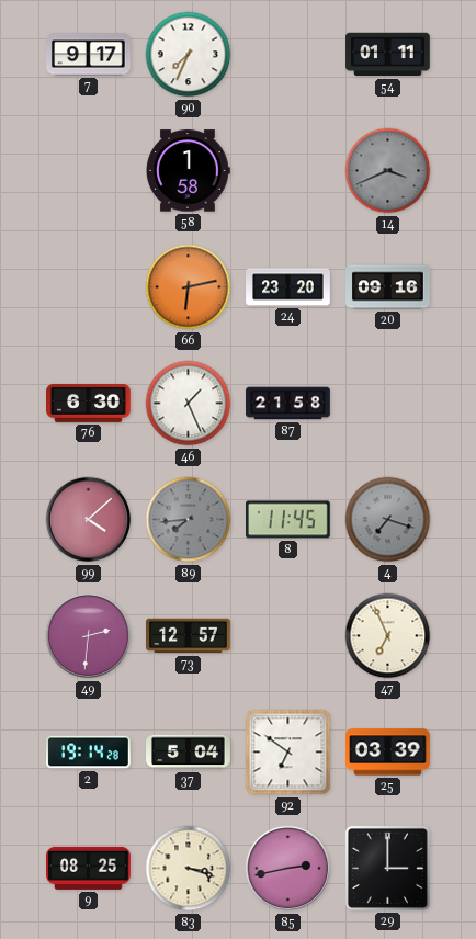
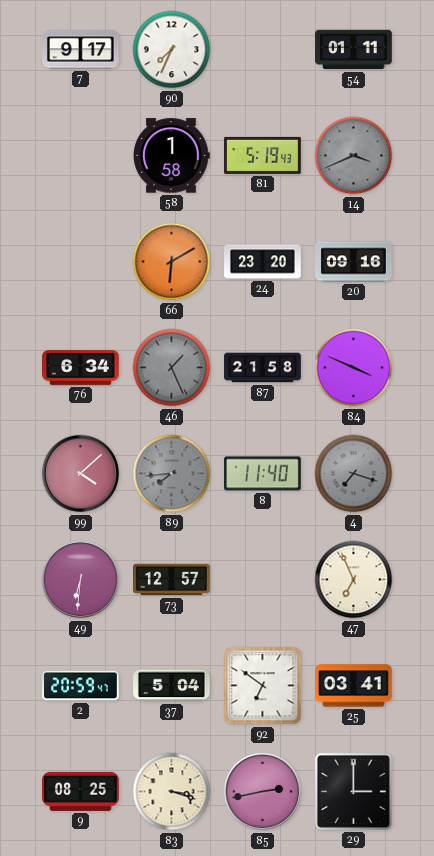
81: none -> 5:19 (263, 155)
66: 6:13 -> 6:10 (172, 262)
76: 6:30 -> 6:34 (81, 367)
46 dial: white -> grey (172, 368)
84: none -> 3:49 (354, 368)
8: 11:45 -> 11:40 (263, 474)
49: 2:31 -> 6:31 (81, 580)
2: 19:14 -> 20:59 (81, 686)
25: 03:39 -> 03:41 (354, 686)
